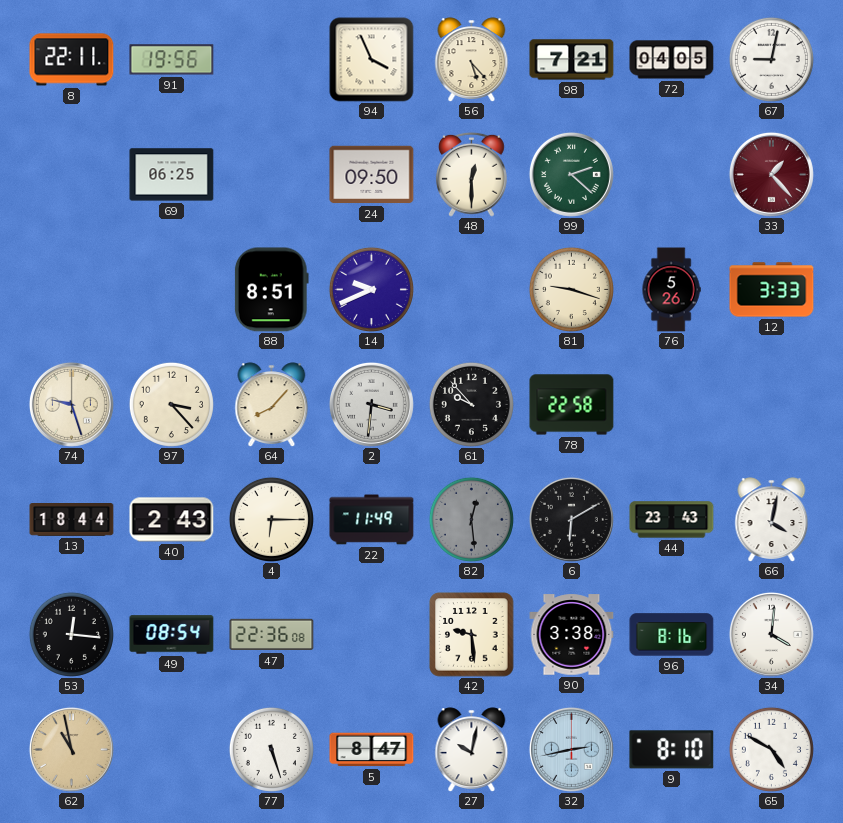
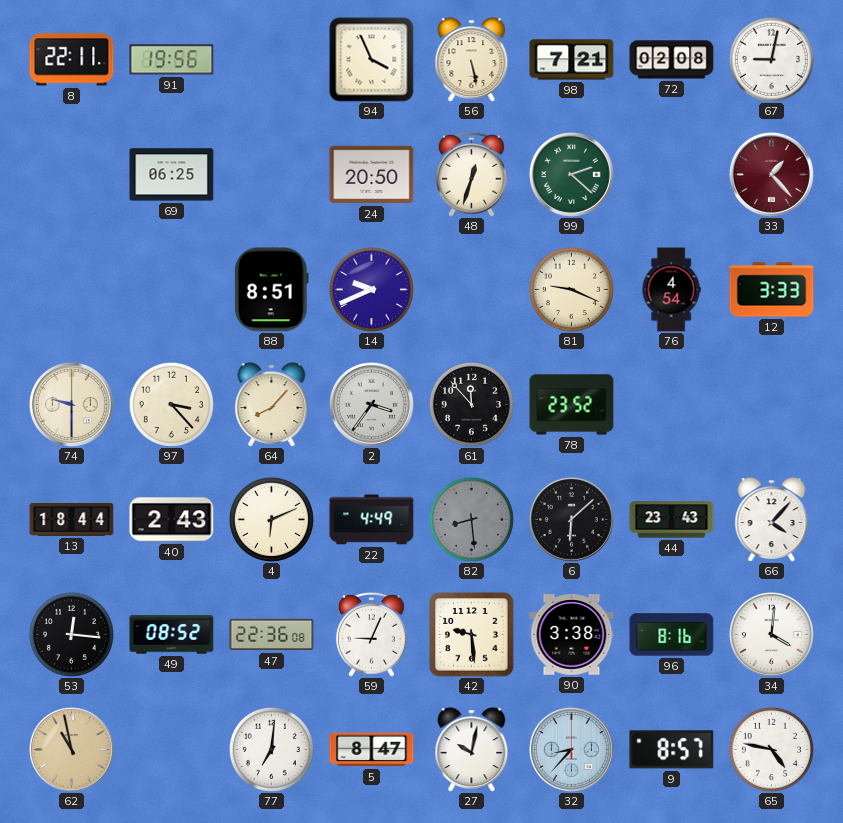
56: 5:23 -> 5:28 (472, 60)
72: 04:05 -> 02:08 (672, 60)
24: 09:50 -> 20:50 (372, 175)
48: 12:30 -> 12:33 (471, 174)
81: 9:18 -> 9:19 (571, 289)
76: 5:26 -> 4:54 (671, 290)
74: 9:27 -> 9:30 (71, 404)
2: 3:31 -> 3:36 (371, 404)
61: 9:53 -> 11:53 (471, 404)
78: 22:58 -> 23:52 (572, 405)
4: 6:15 -> 6:11 (271, 519)
22: 11:49 -> 4:49 (372, 520)
82: 12:29 -> 8:29 (471, 519)
6: 6:10 -> 6:08 (571, 519)
66: 4:02 -> 4:07 (772, 520)
49: 08:54 -> 08:52 (172, 635)
59: none -> 9:04 (371, 634)
77: 5:27 -> 7:01 (271, 749)
32: 2:43 -> 8:37 (571, 749)
9: 8:10 -> 8:57 (672, 750)
65: 4:50 -> 4:47 (771, 749)
